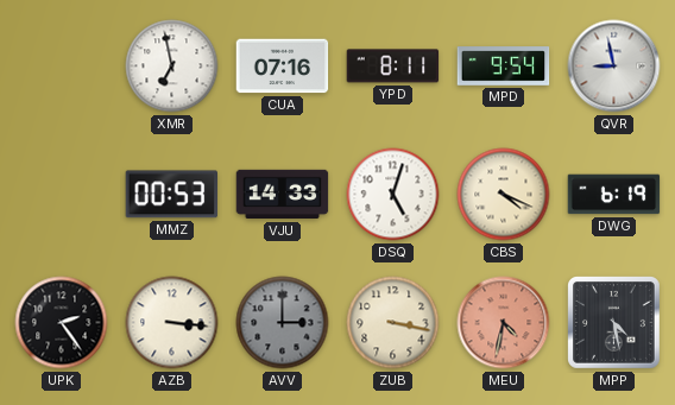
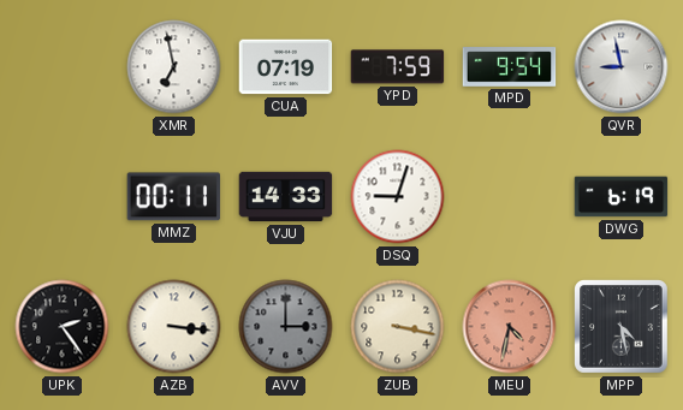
CUA: 07:16 -> 07:19 (286, 67)
YPD: 8:11 -> 7:59 (398, 67)
MMZ: 00:53 -> 00:11 (173, 197)
DSQ: 5:03 -> 9:03 (398, 197)
CBS: 4:19 -> none (504, 195)
